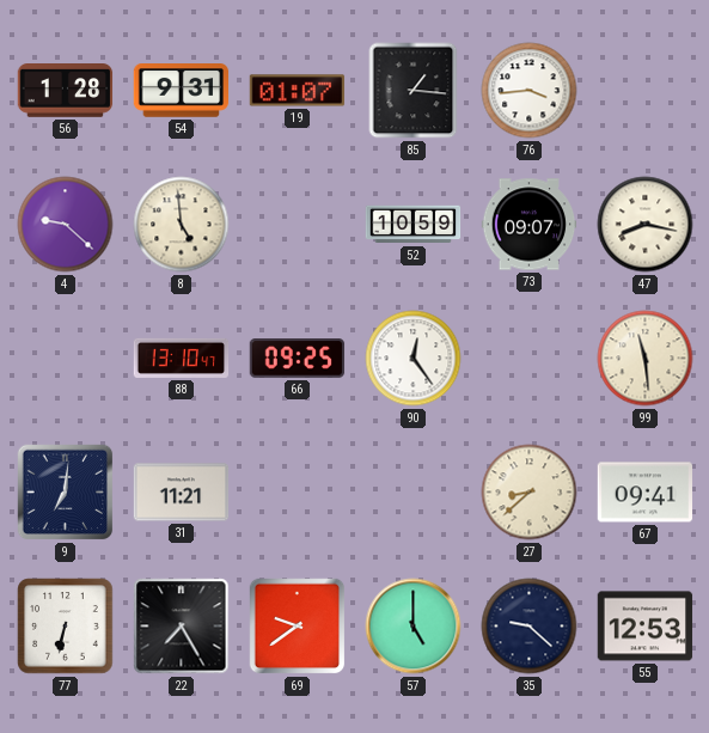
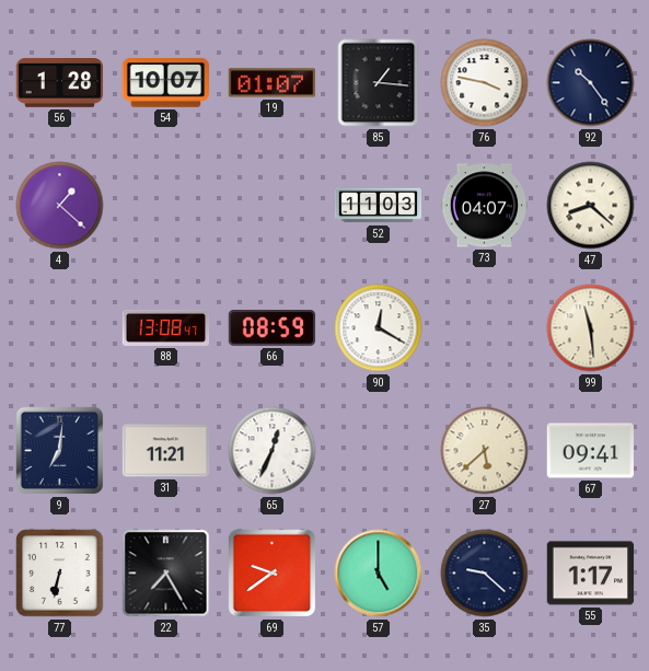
54: 9:31 -> 10:07 (166, 83)
76: 3:44 -> 3:47 (485, 83)
92: none -> 10:24 (591, 83)
4: 9:22 -> 1:22 (60, 206)
8: 4:59 -> none (182, 225)
52: 10:59 -> 11:03 (379, 206)
73: 09:07 -> 04:07 (485, 206)
47: 8:17 -> 8:22 (591, 206)
88: 13:10 -> 13:08 (166, 327)
66: 09:25 -> 08:59 (273, 328)
90: 12:24 -> 12:20 (379, 328)
65: none -> 12:34 (273, 451)
27: 8:38 -> 5:38 (485, 451)
55: 12:53 -> 1:17 (591, 574)
